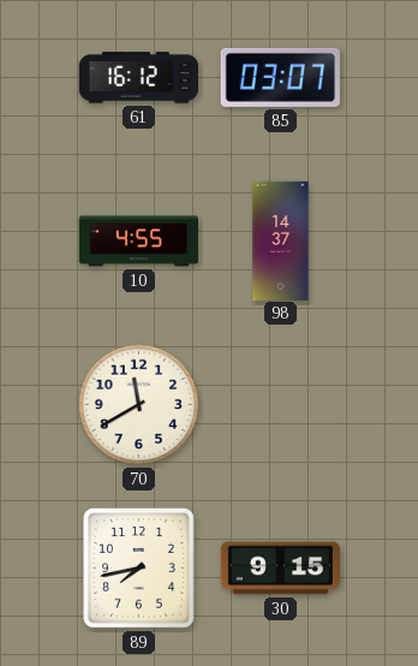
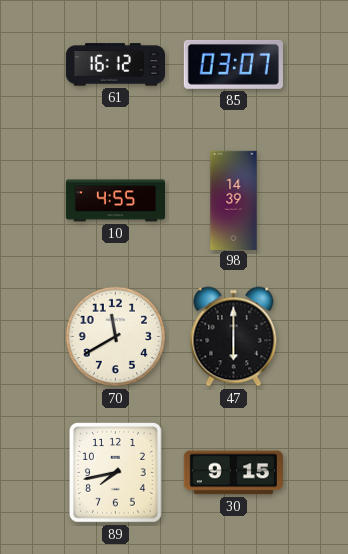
98: 14:37 -> 14:39 (234, 200)
47: none -> 6:00 (234, 337)
